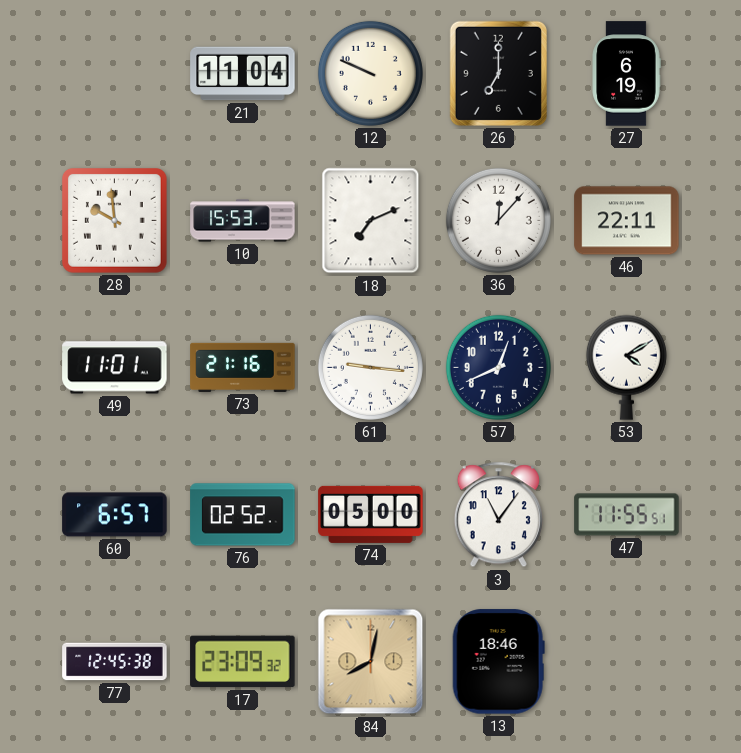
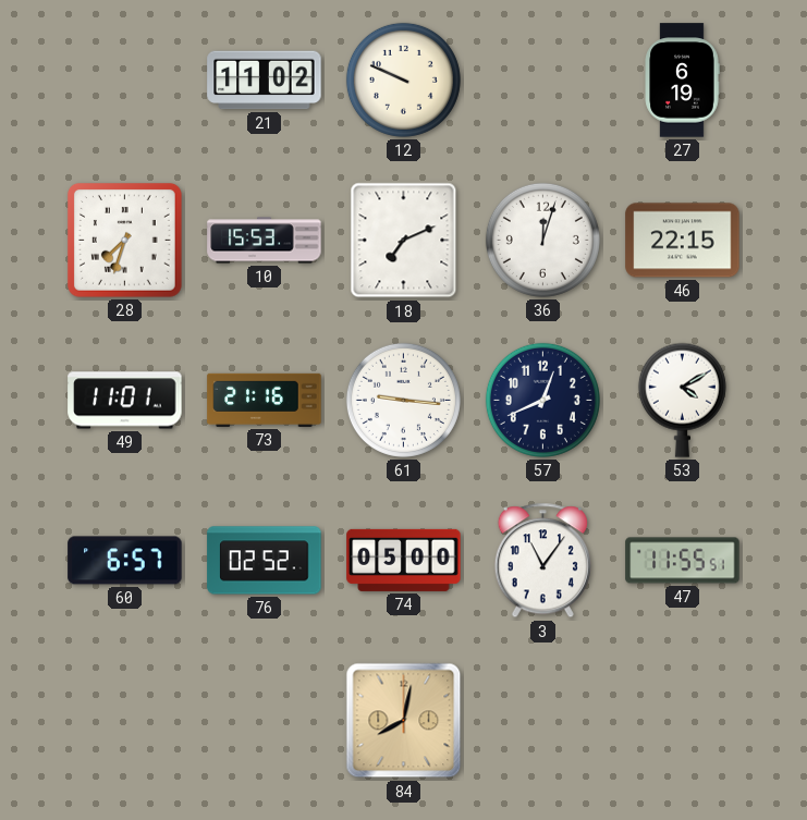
21: 11:04 -> 11:02 (265, 81)
26: 7:00 -> none (498, 73)
28: 9:59 -> 7:33 (125, 241)
36: 12:07 -> 12:03 (542, 240)
46: 22:11 -> 22:15 (683, 241)
77: 12:45 -> none (115, 662)
17: 23:09 -> none (243, 662)
13: 18:46 -> none (498, 662)
